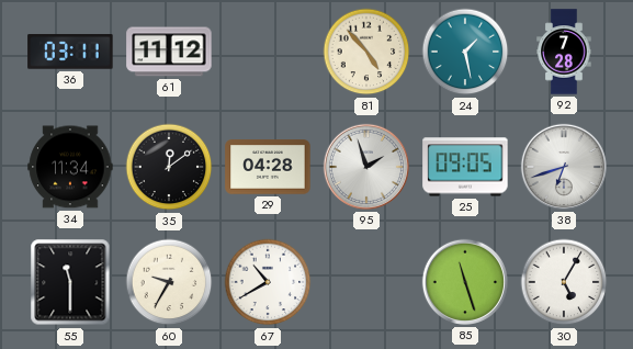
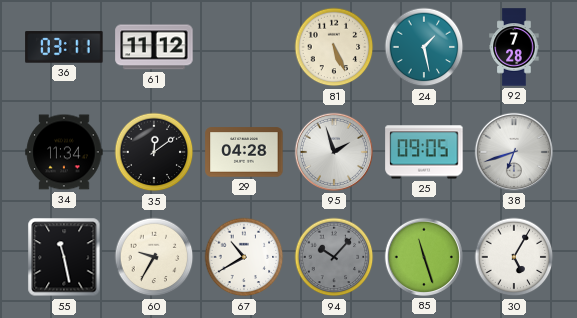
81: 4:53 -> 5:26 (334, 47)
55: 11:30 -> 11:28 (64, 257)
94: none -> 10:07 (334, 257)
